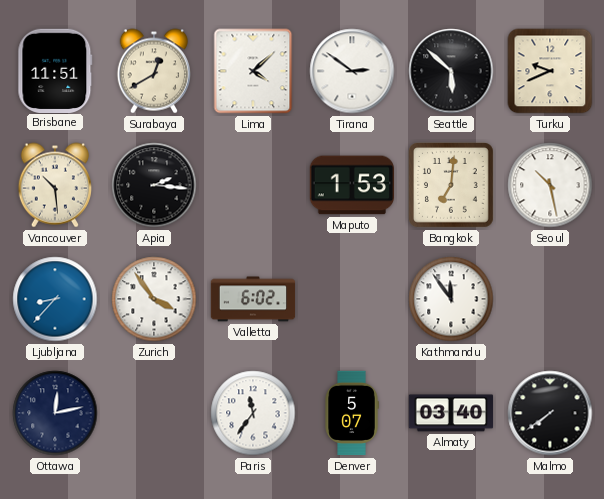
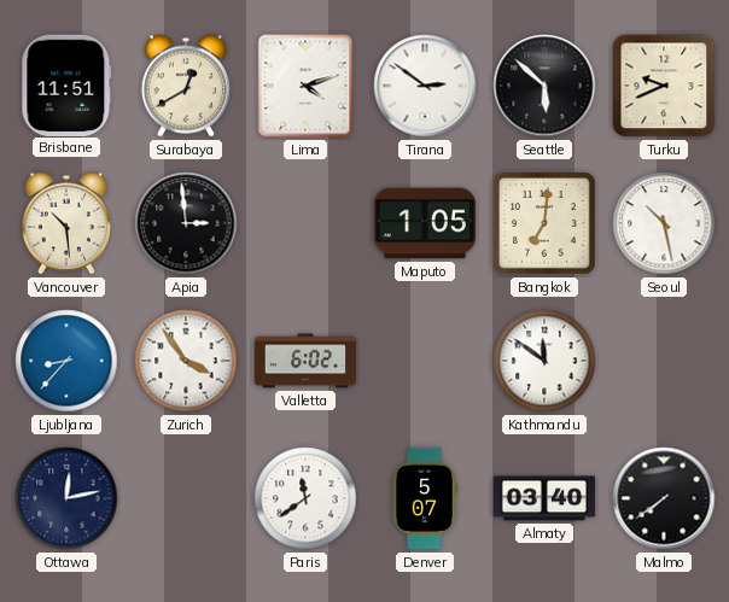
Lima: 4:08 -> 4:12 (305, 86)
Apia: 2:16 -> 2:59 (186, 223)
Maputo: 1:53 -> 1:05 (425, 223)
Kathmandu: 11:54 -> 11:51 (544, 361)
Paris: 11:36 -> 11:39 (305, 498)
